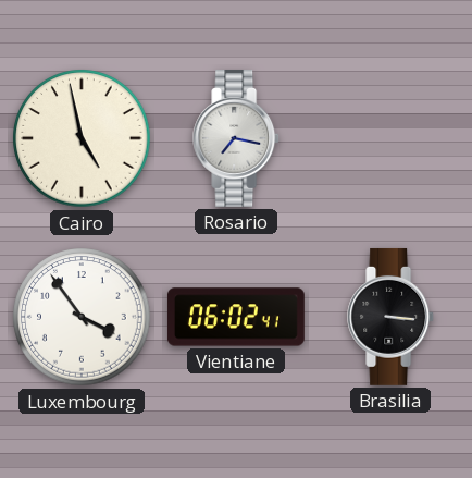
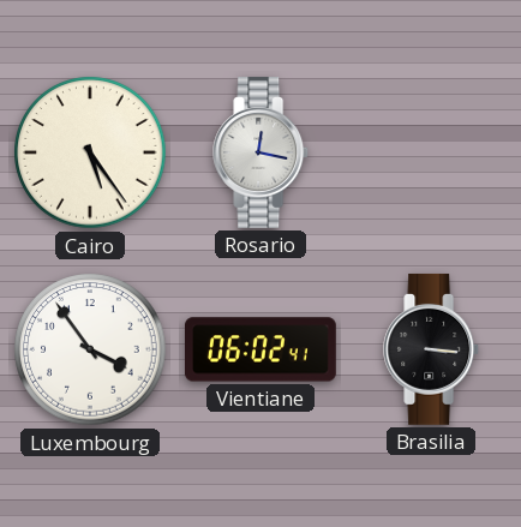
Cairo: 4:58 -> 5:24 (90, 152)
Rosario: 7:17 -> 12:17 (262, 152)
